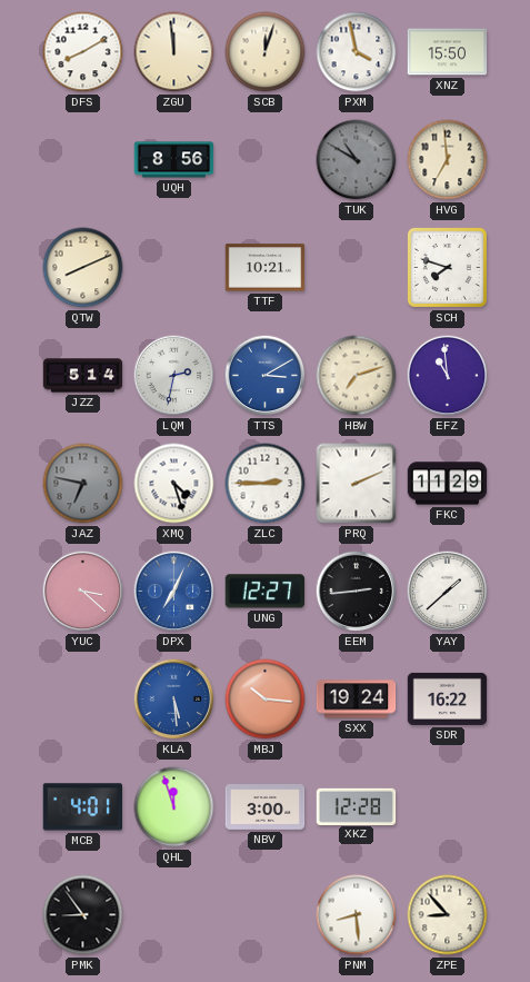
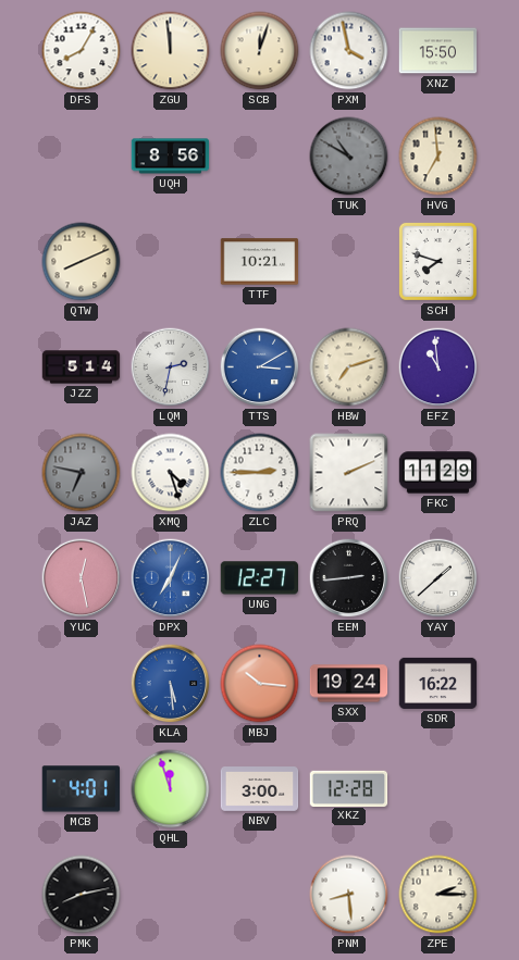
DFS: 8:10 -> 8:05 (82, 51)
YUC: 3:22 -> 12:28 (82, 578)
PMK: 8:54 -> 8:13 (82, 895)
ZPE: 8:53 -> 2:15 (438, 895)
